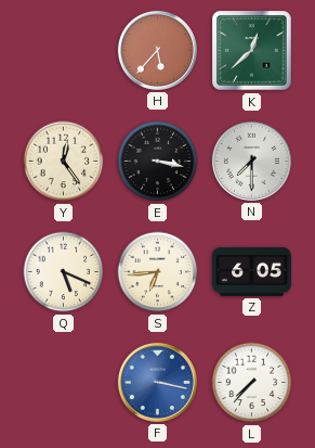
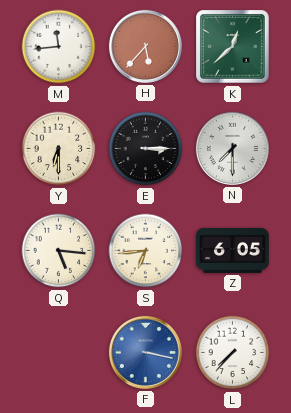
M: none -> 11:44 (59, 47)
Y: 12:24 -> 6:30 (59, 149)
E: 3:17 -> 3:15 (146, 149)
Q: 5:19 -> 5:16 (59, 251)
